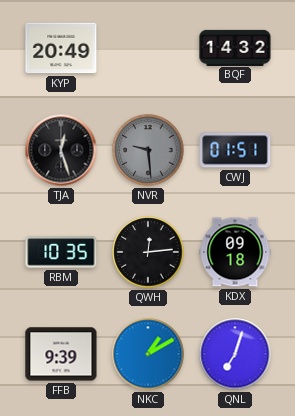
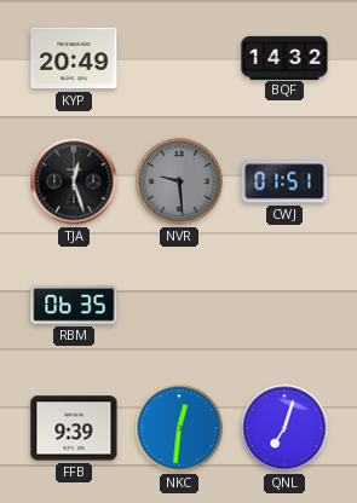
RBM: 10:35 -> 06:35 (74, 305)
QWH: 12:14 -> none (148, 252)
KDX: 09:18 -> none (235, 252)
NKC: 1:10 -> 12:31 (179, 428)
